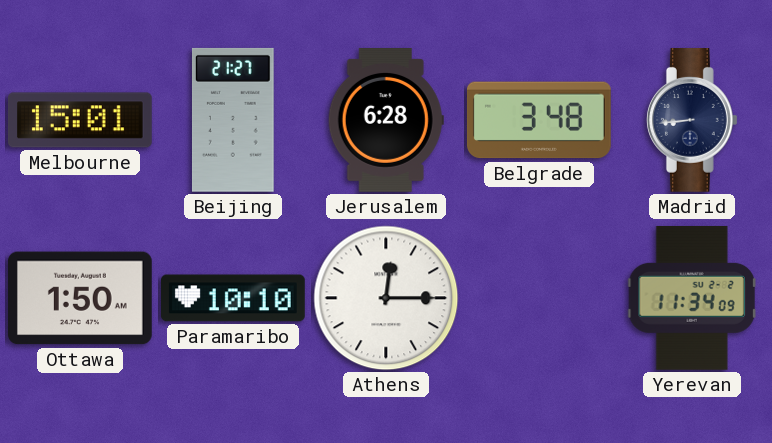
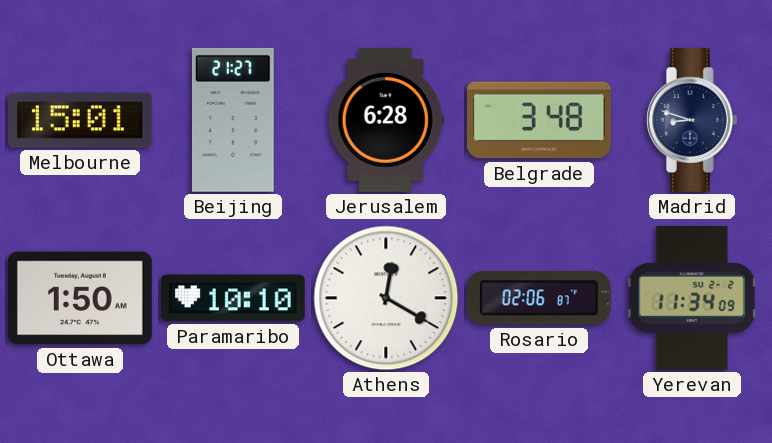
Madrid: 8:44 -> 8:48 (692, 121)
Athens: 12:15 -> 12:20 (386, 298)
Rosario: none -> 02:06 (539, 298)
